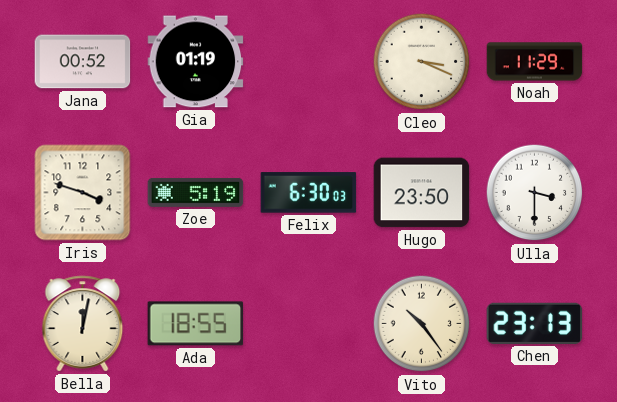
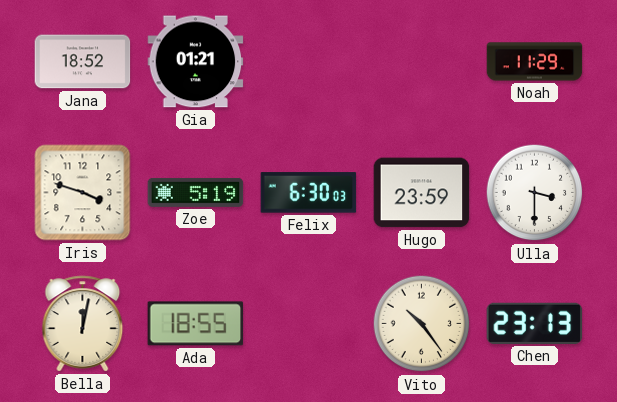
Jana: 00:52 -> 18:52 (83, 62)
Gia: 01:19 -> 01:21 (196, 62)
Cleo: 3:19 -> none (422, 62)
Hugo: 23:50 -> 23:59 (422, 193)
